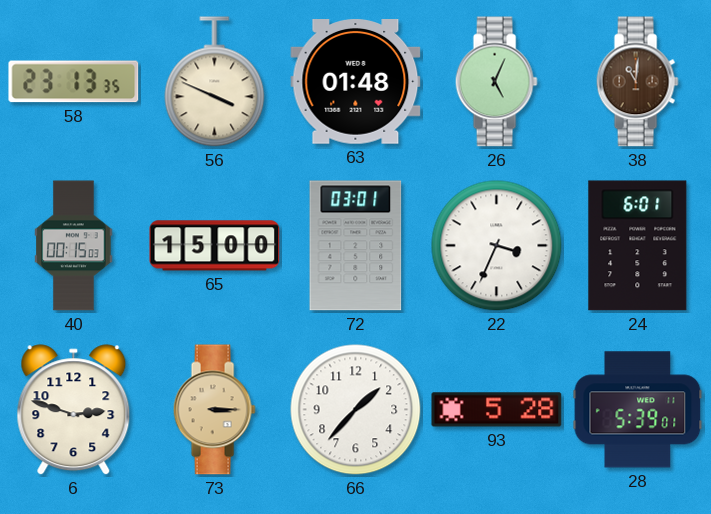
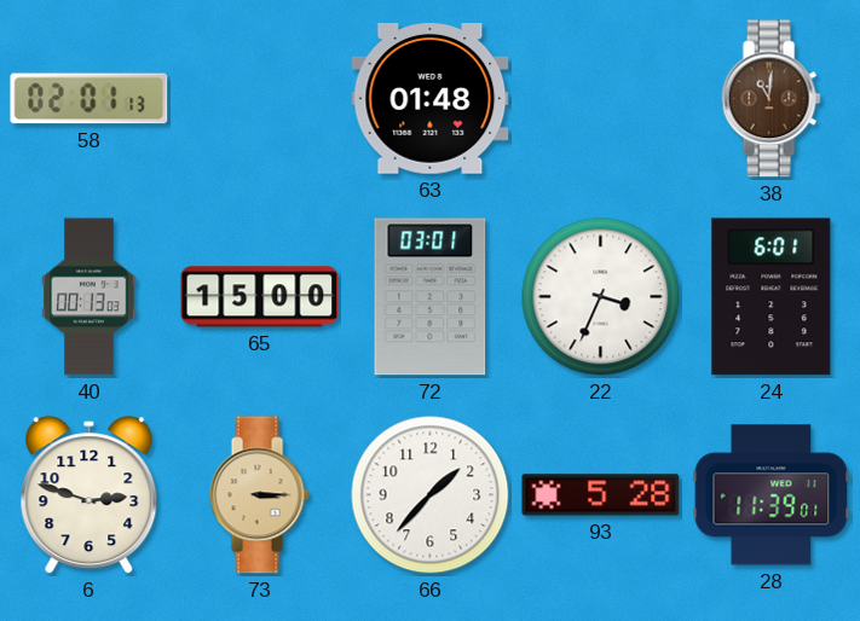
58: 23:13 -> 02:01 (90, 99)
56: 3:49 -> none (215, 82)
26: 5:04 -> none (496, 82)
40: 00:15 -> 00:13 (90, 297)
28: 5:39 -> 11:39 (772, 495)
